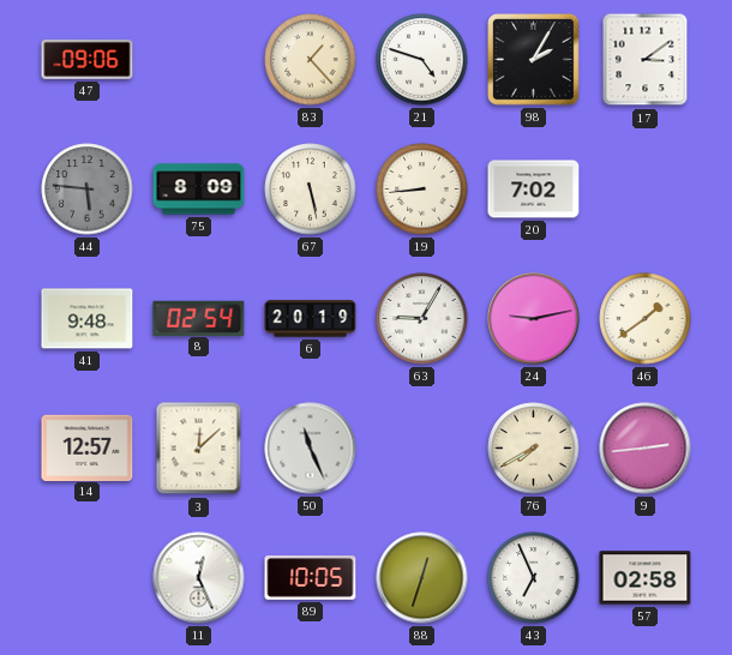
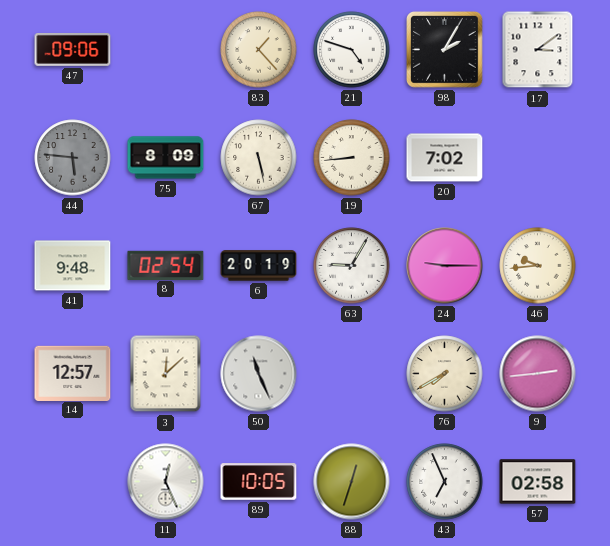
24: 9:13 -> 9:15 (445, 266)
46: 1:39 -> 9:44 (538, 266)
